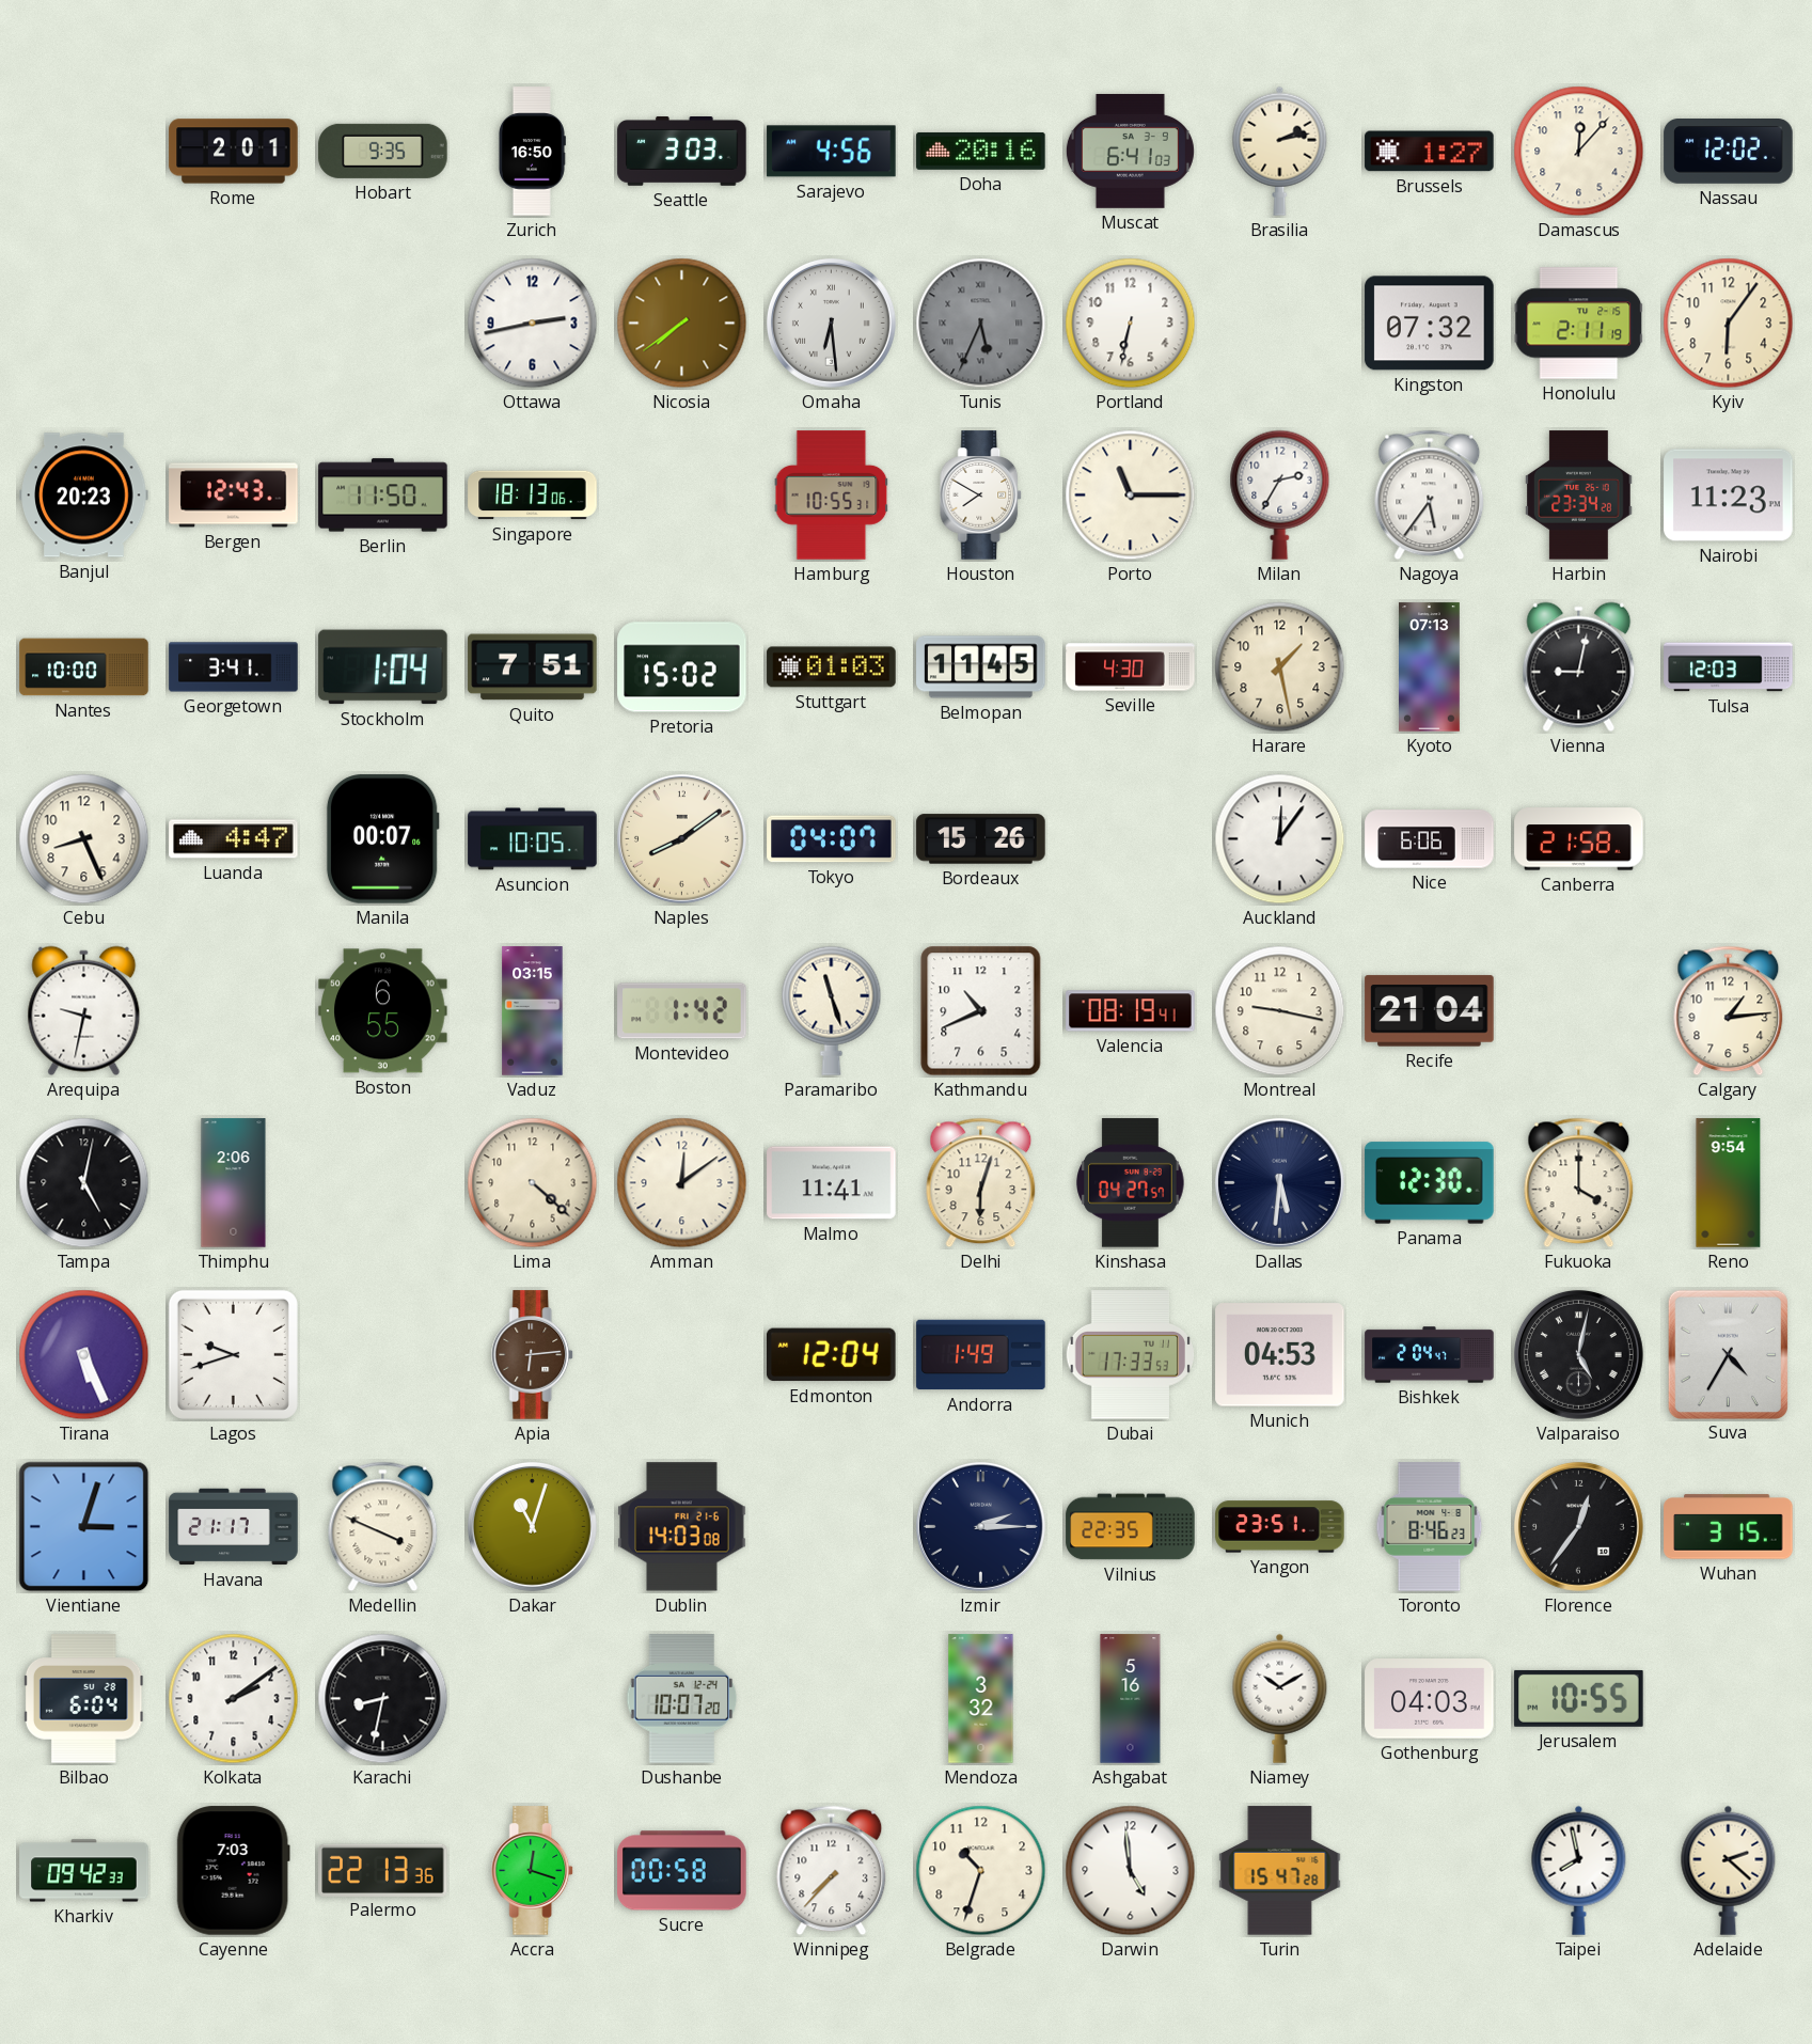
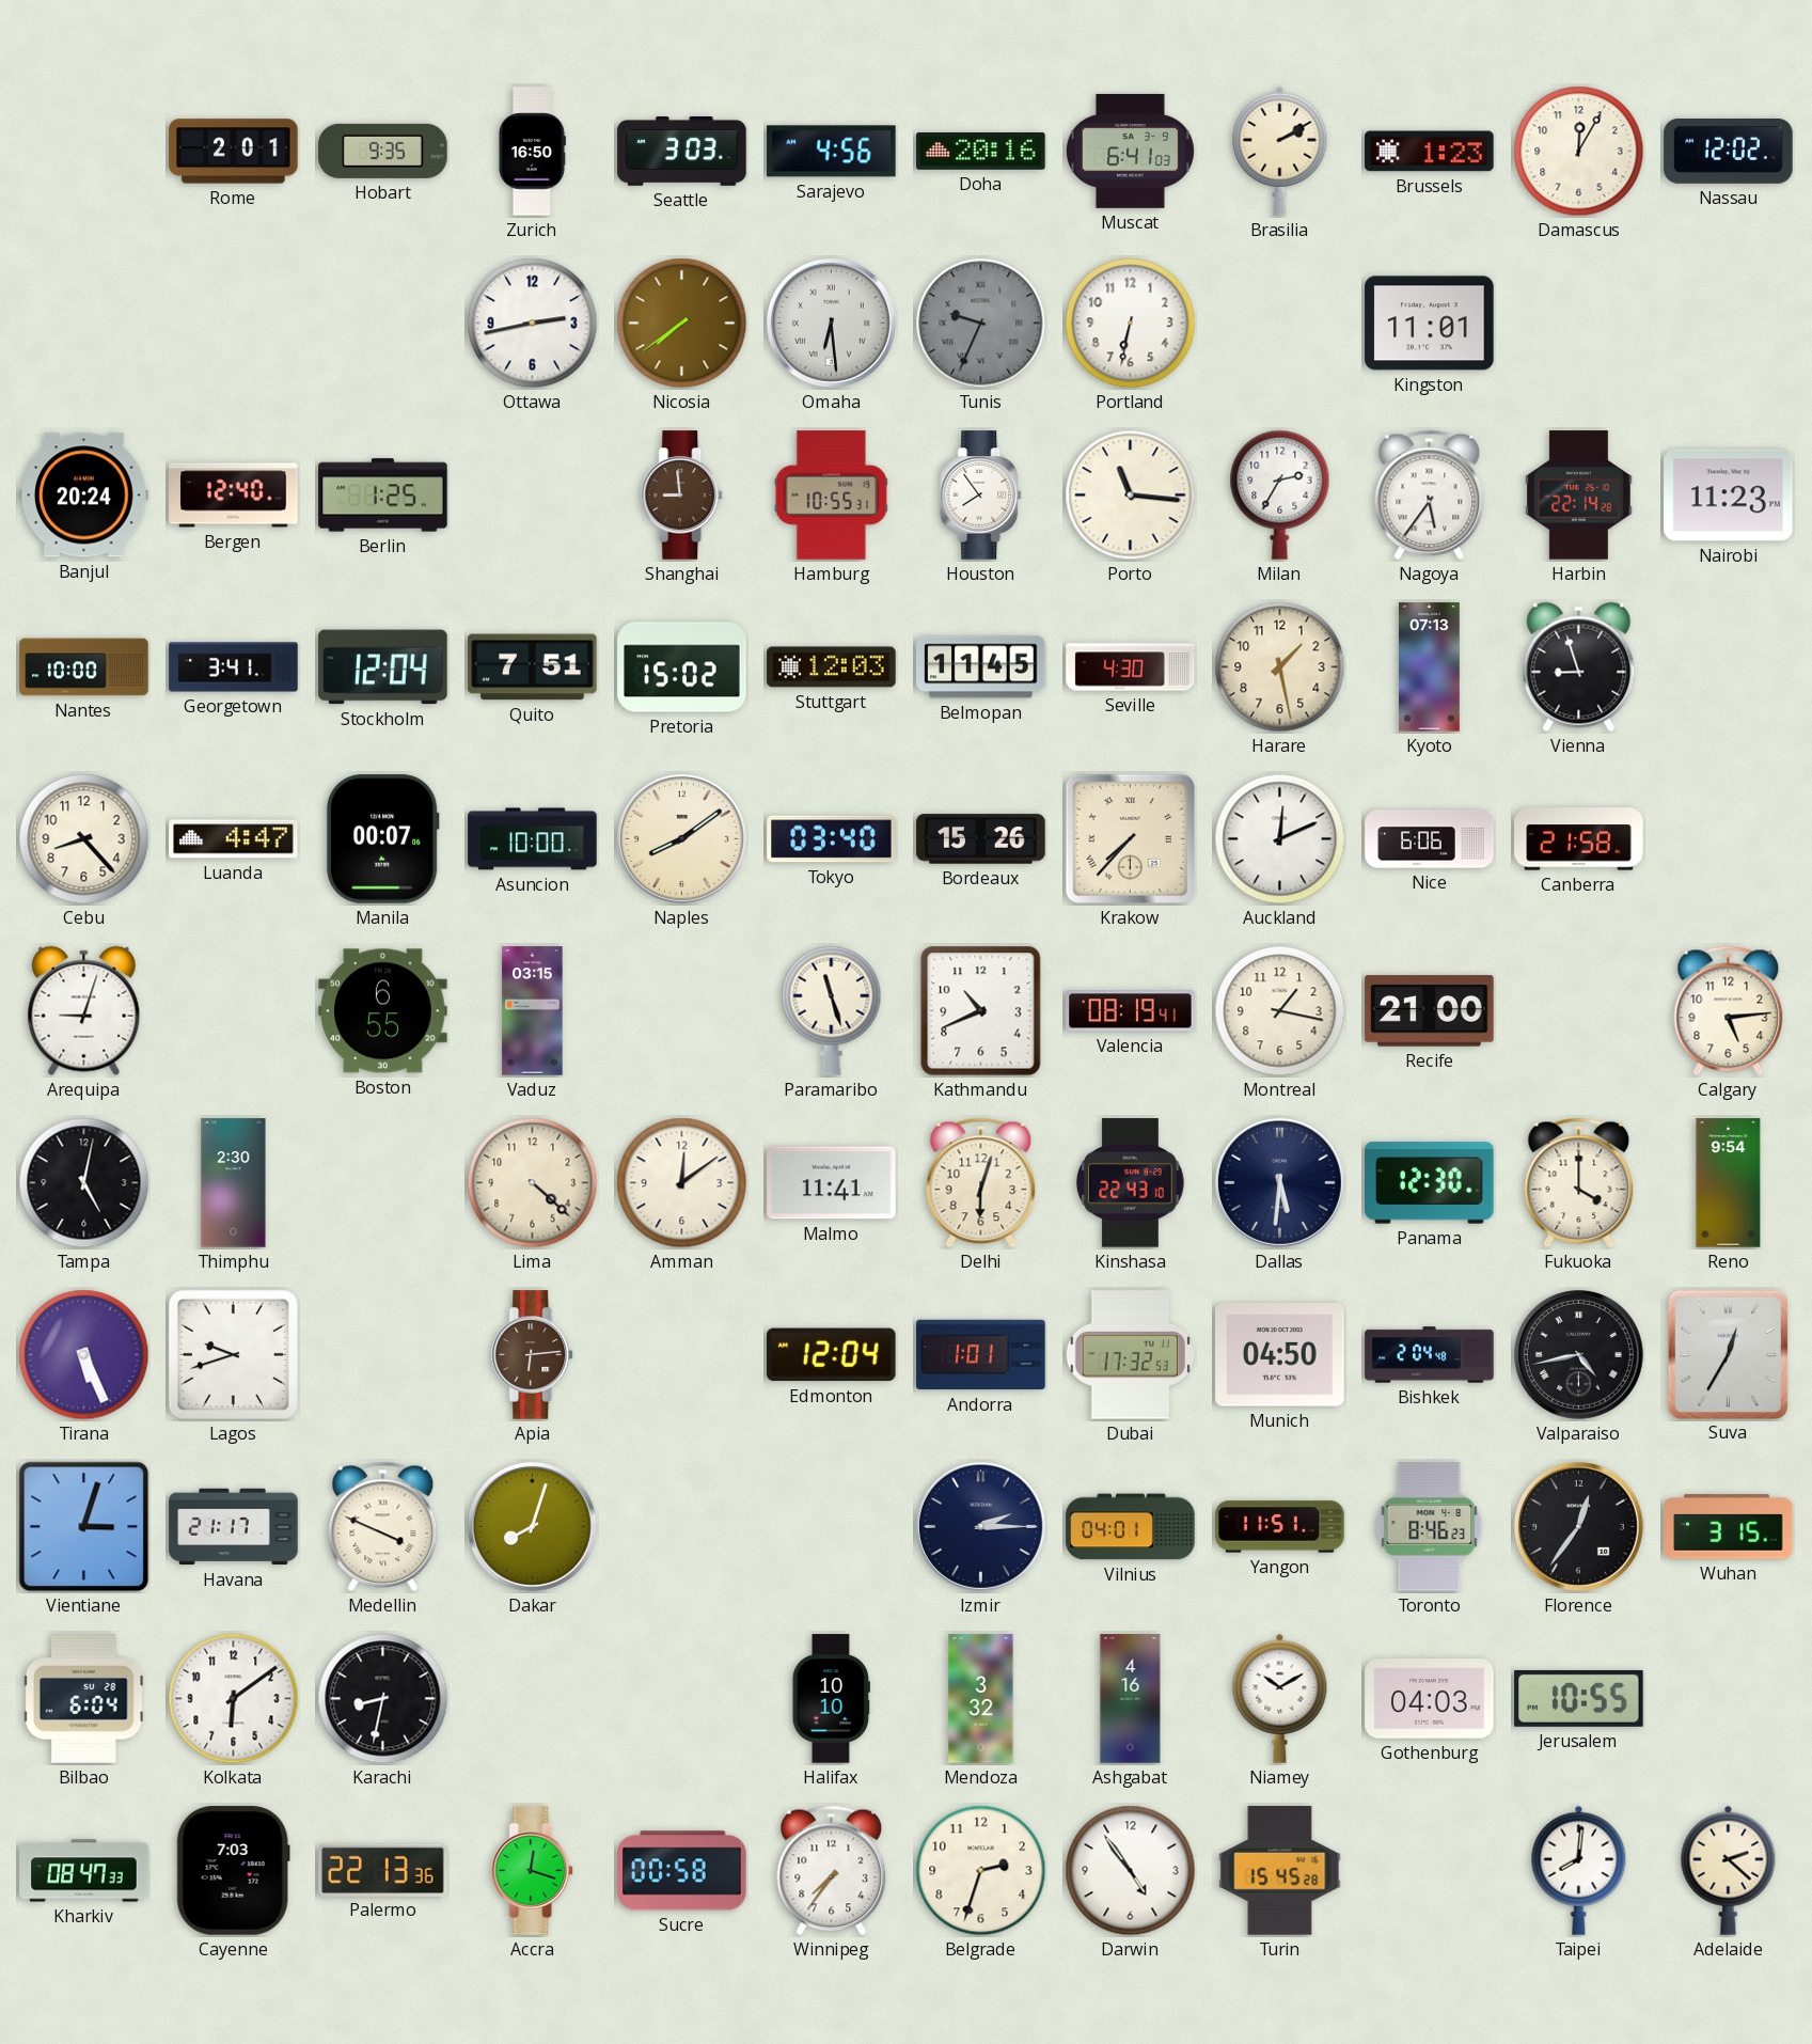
Brasilia: 2:13 -> 2:10 (1280, 151)
Brussels: 1:27 -> 1:23 (1430, 152)
Damascus: 12:07 -> 12:05 (1579, 152)
Tunis: 5:34 -> 9:34 (981, 324)
Kingston: 07:32 -> 11:01 (1430, 324)
Honolulu: 2:11 -> none (1579, 324)
Kyiv: 6:06 -> none (1729, 324)
Banjul: 20:23 -> 20:24 (84, 496)
Bergen: 12:43 -> 12:40 (234, 496)
Berlin: 11:50 -> 1:25 (383, 496)
Singapore: 18:13 -> none (533, 496)
Shanghai: none -> 8:59 (682, 496)
Houston: 7:50 -> 7:54 (981, 496)
Porto: 11:15 -> 11:16 (1131, 496)
Harbin: 23:34 -> 22:14 (1579, 496)
Stockholm: 1:04 -> 12:04 (383, 667)
Stuttgart: 01:03 -> 12:03 (832, 667)
Vienna: 9:02 -> 8:57 (1579, 667)
Tulsa: 12:03 -> none (1729, 667)
Cebu: 8:26 -> 8:23 (84, 839)
Asuncion: 10:05 -> 10:00 (533, 839)
Tokyo: 04:07 -> 03:40 (832, 839)
Krakow: none -> 7:37 (1130, 838)
Auckland: 12:06 -> 12:11 (1280, 839)
Arequipa: 9:32 -> 9:03 (84, 1011)
Montevideo: 1:42 -> none (682, 1011)
Montreal: 9:17 -> 1:17 (1280, 1011)
Recife: 21:04 -> 21:00 (1430, 1011)
Calgary: 1:14 -> 5:14 (1729, 1011)
Thimphu: 2:06 -> 2:30 (234, 1183)
Kinshasa: 04:27 -> 22:43 (1131, 1183)
Andorra: 1:49 -> 1:01 (981, 1355)
Dubai: 17:33 -> 17:32 (1130, 1355)
Munich: 04:53 -> 04:50 (1280, 1355)
Bishkek: 2:04:47 -> 2:04:48 (1430, 1355)
Valparaiso: 5:02 -> 4:43 (1578, 1354)
Suva: 4:35 -> 12:35 (1728, 1354)
Dakar: 11:03 -> 8:03 (532, 1526)
Dublin: 14:03 -> none (682, 1527)
Vilnius: 22:35 -> 04:01 (1131, 1527)
Yangon: 23:51 -> 11:51 (1280, 1527)
Kolkata: 2:09 -> 6:09 (234, 1699)
Dushanbe: 10:07 -> none (682, 1699)
Halifax: none -> 10:10 (831, 1699)
Ashgabat: 5:16 -> 4:16 (1131, 1699)
Kharkiv: 09:42 -> 08:47 (84, 1871)
Winnipeg: 7:37 -> 7:36 (832, 1871)
Belgrade: 10:33 -> 2:33 (981, 1871)
Darwin: 4:59 -> 4:54 (1131, 1871)
Turin: 15:47 -> 15:45 (1280, 1871)
Taipei: 7:58 -> 8:01 (1579, 1870)
